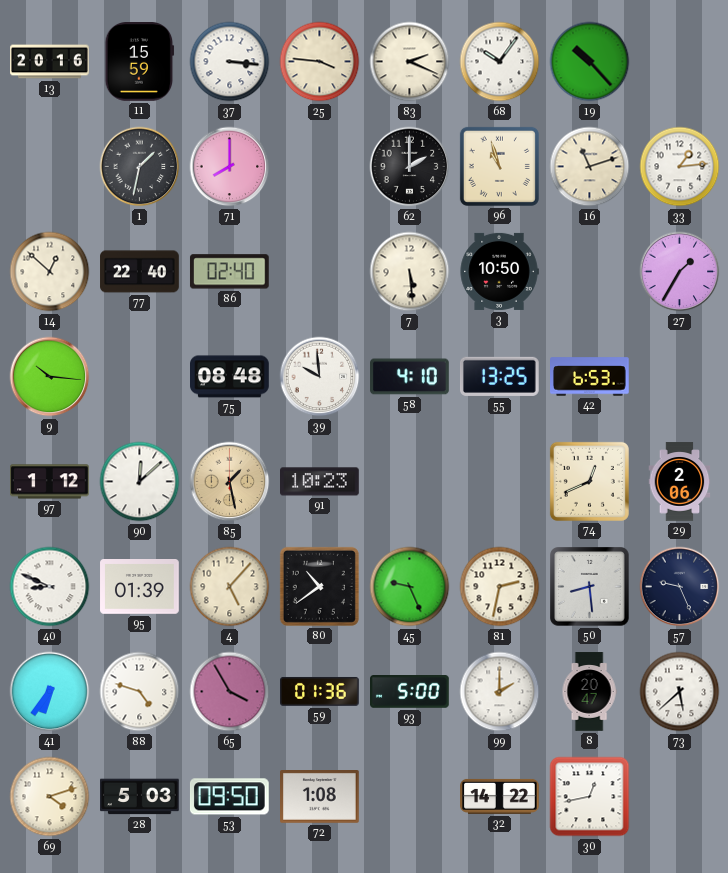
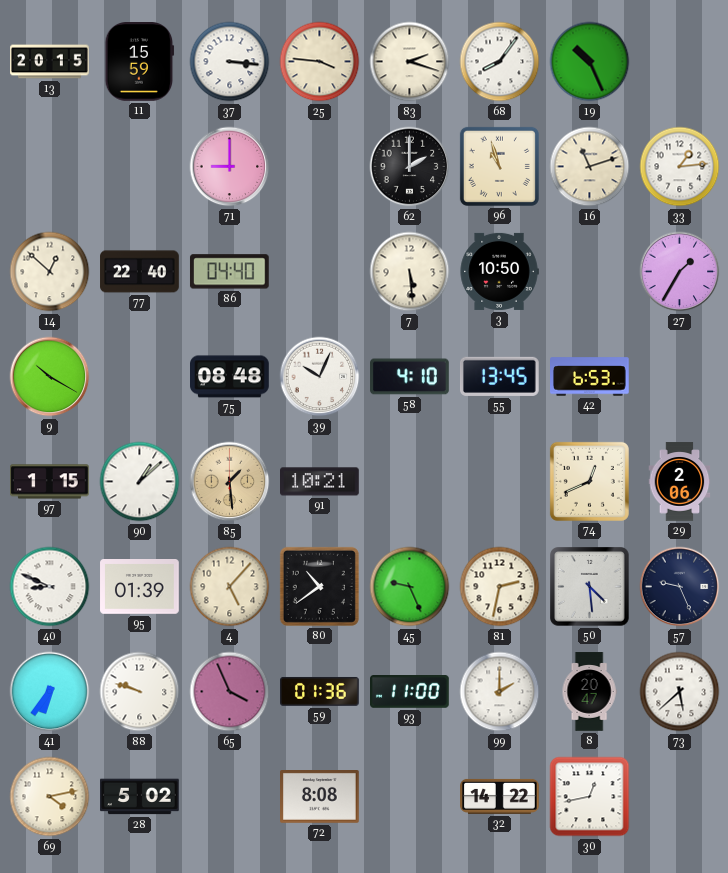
13: 20:16 -> 20:15 (50, 62)
83: 2:19 -> 2:18 (410, 62)
68: 10:06 -> 8:06 (500, 62)
19: 10:23 -> 10:26 (590, 62)
1: 1:32 -> none (140, 167)
71: 8:00 -> 9:00 (230, 167)
86: 02:40 -> 04:40 (229, 272)
9: 10:16 -> 10:20 (50, 377)
39: 9:59 -> 10:04 (320, 377)
55: 13:25 -> 13:45 (500, 376)
97: 1:12 -> 1:15 (50, 482)
90: 12:08 -> 1:08 (140, 482)
85: 1:28 -> 1:29 (230, 482)
91: 10:23 -> 10:21 (320, 482)
50: 8:29 -> 4:29 (590, 587)
88: 4:48 -> 9:48 (140, 692)
65: 3:55 -> 3:56 (230, 692)
93: 5:00 -> 11:00 (410, 692)
69: 4:12 -> 4:13 (50, 797)
28: 5:03 -> 5:02 (140, 797)
53: 09:50 -> none (229, 797)
72: 1:08 -> 8:08 (320, 797)
